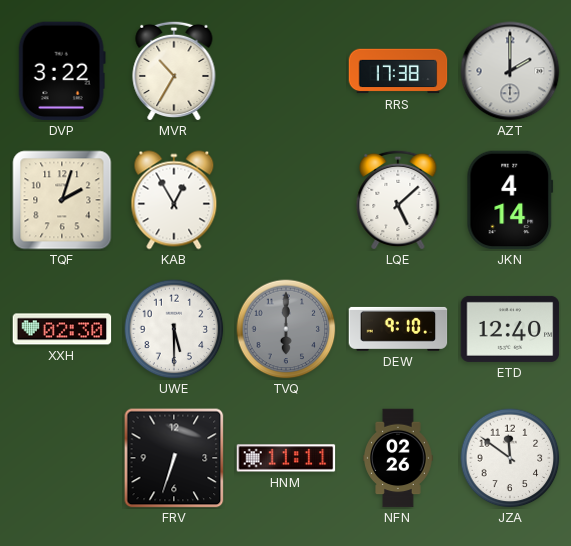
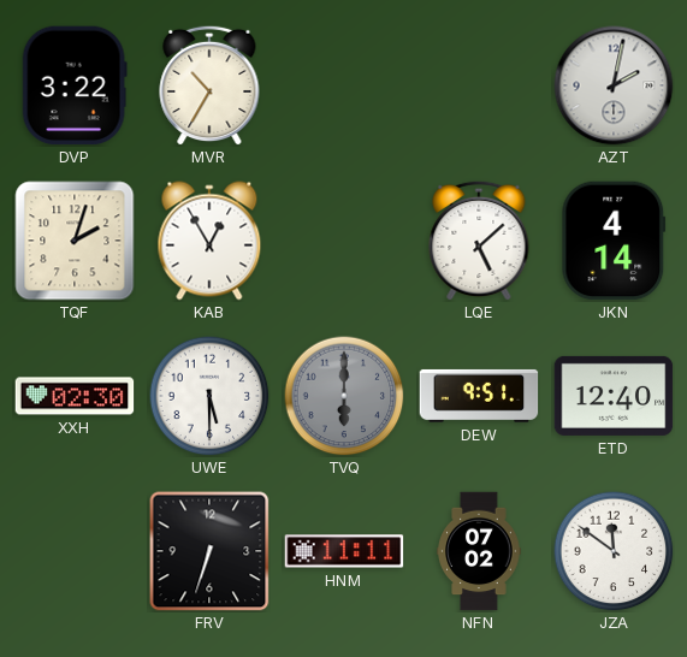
RRS: 17:38 -> none (398, 71)
AZT: 2:00 -> 2:02 (614, 85)
DEW: 9:10 -> 9:51 (479, 396)
NFN: 02:26 -> 07:02 (479, 551)
